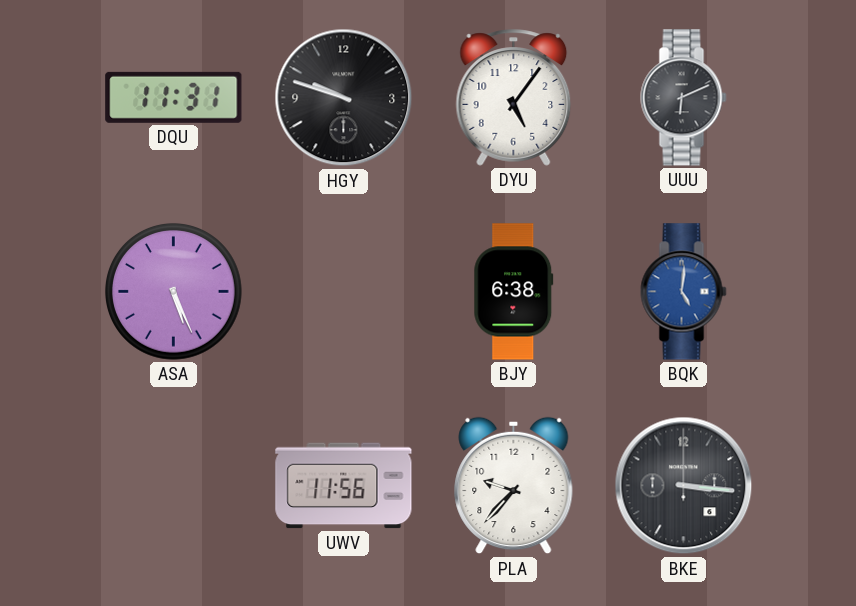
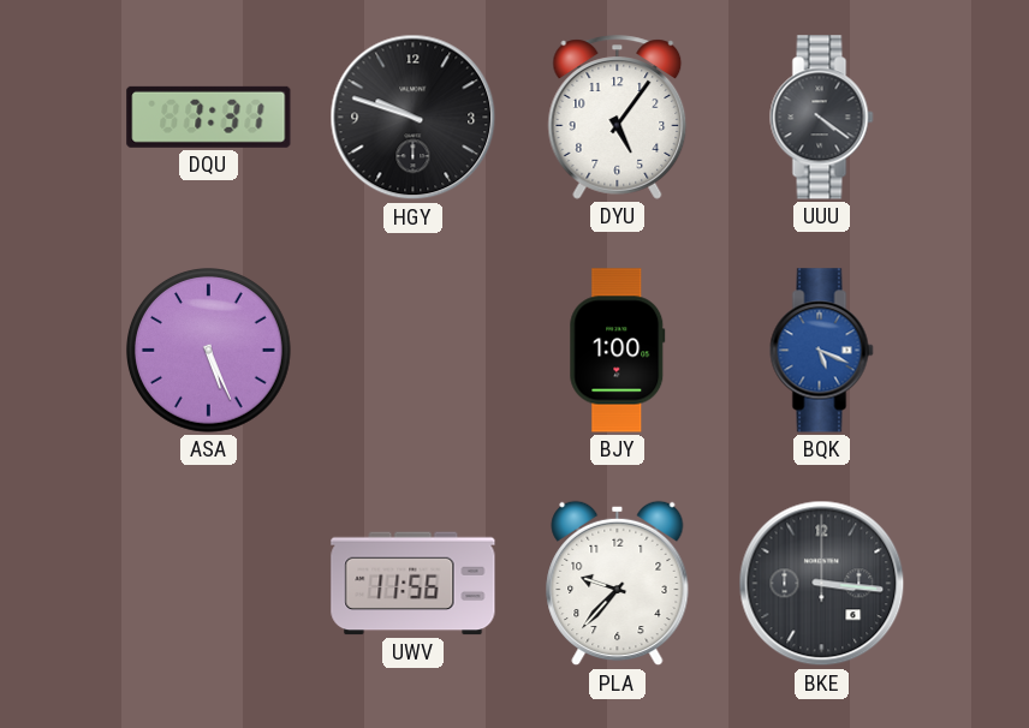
DQU: 11:31 -> 7:31 (209, 117)
UUU: 6:11 -> 4:21 (822, 118)
BJY: 6:38 -> 1:00 (618, 351)
BQK: 5:01 -> 5:19 (822, 351)
